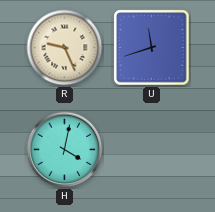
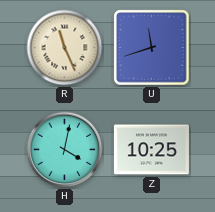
R: 9:26 -> 11:26 (65, 48)
Z: none -> 10:25 (151, 150)
